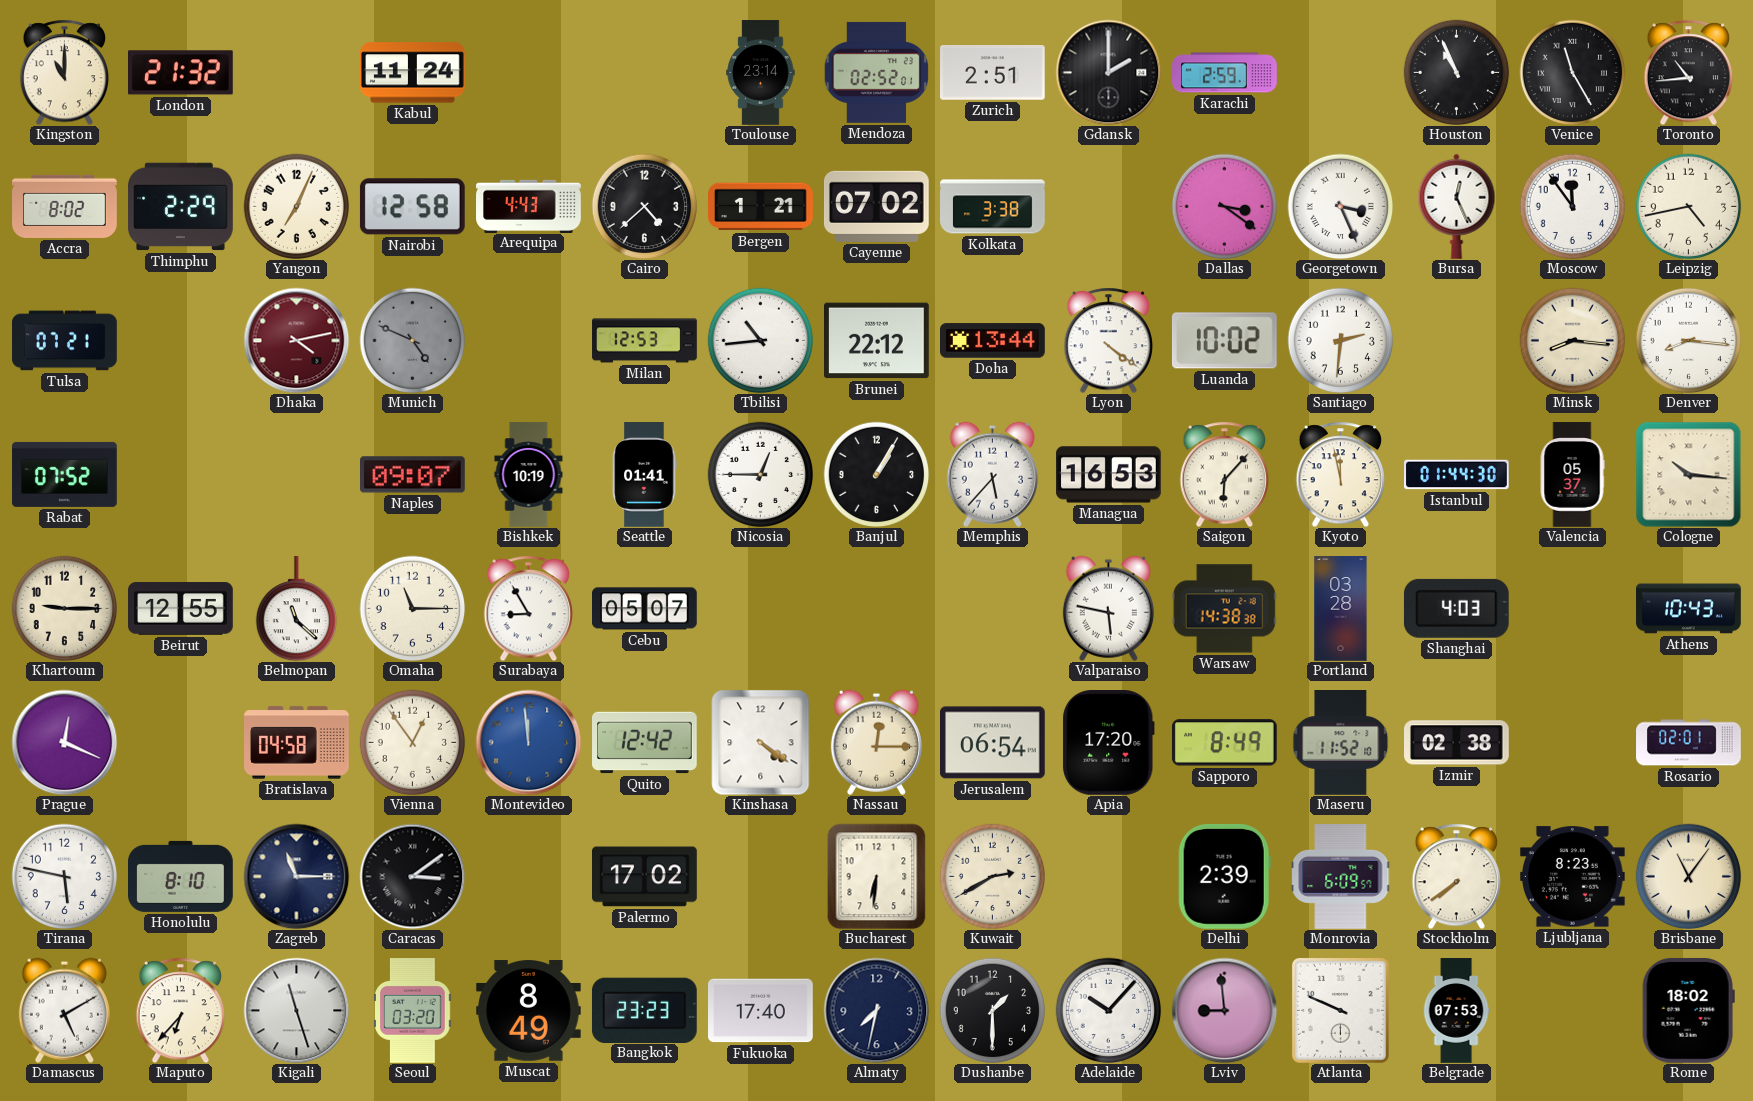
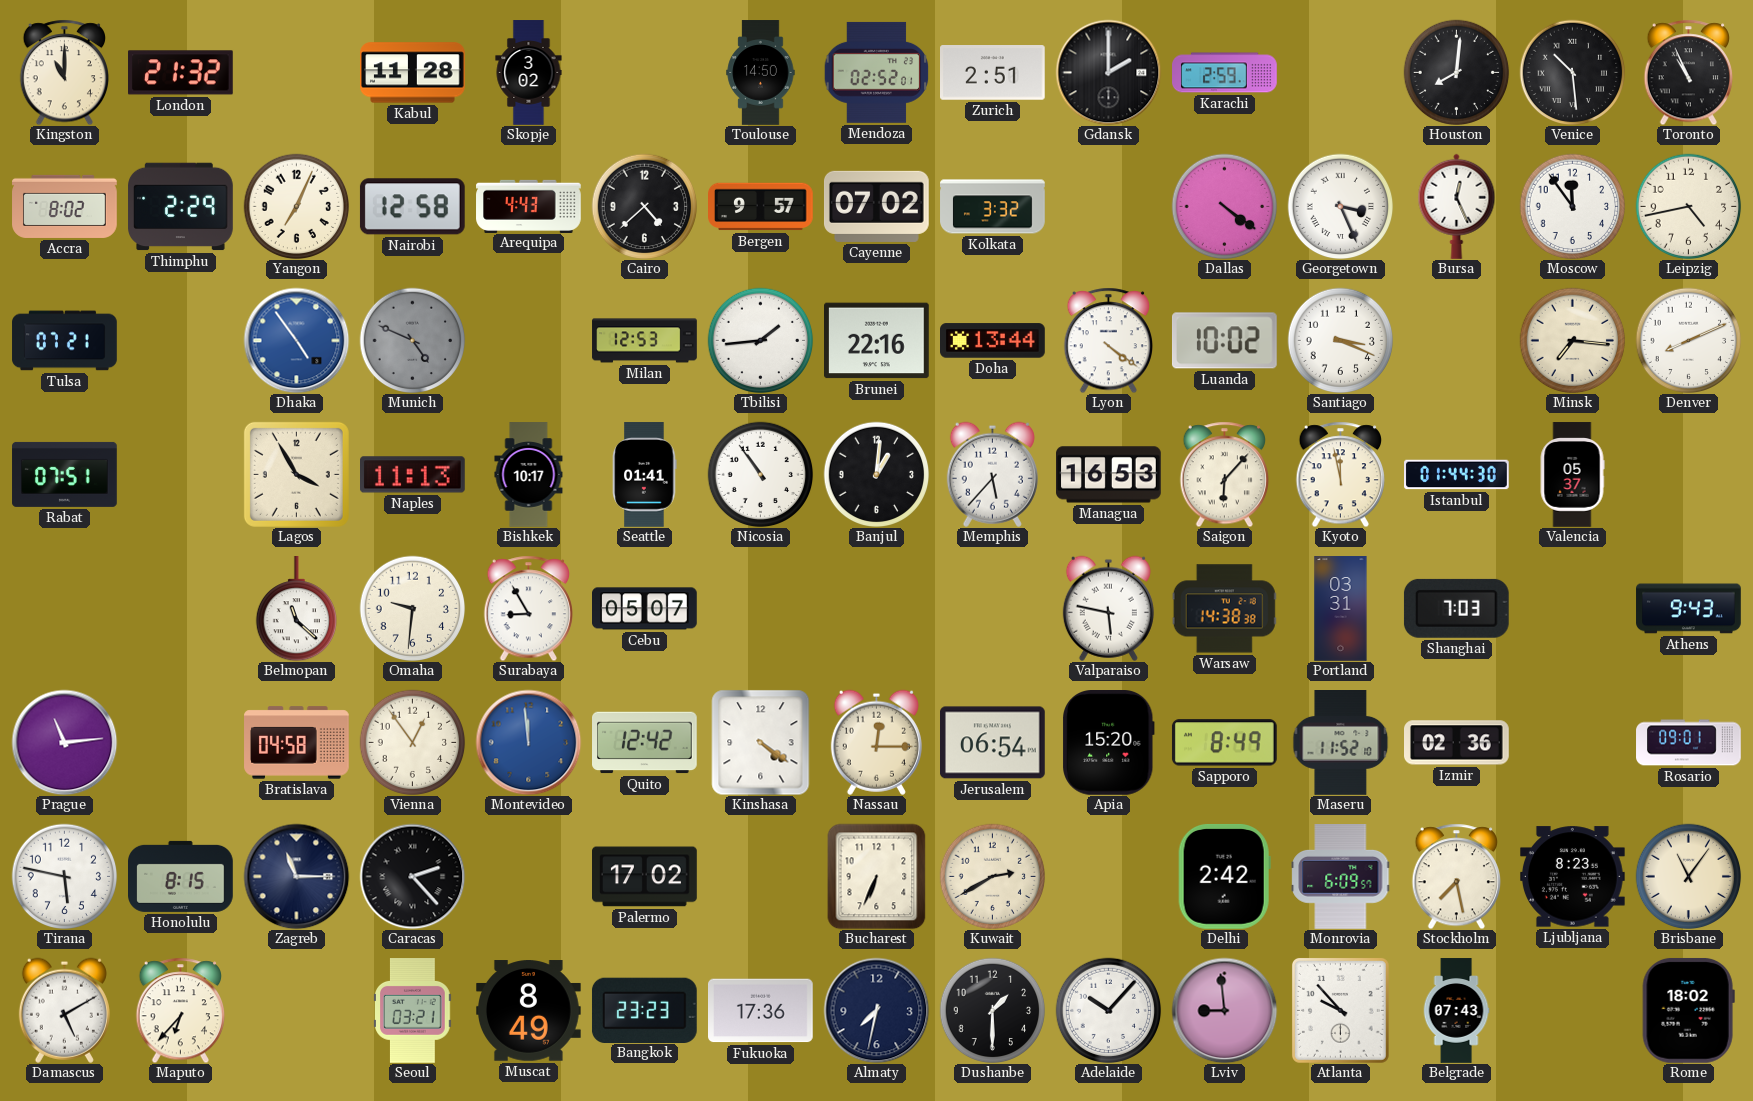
Kabul: 11:24 -> 11:28 (413, 73)
Skopje: none -> 3:02 (529, 73)
Toulouse: 23:14 -> 14:50 (761, 73)
Houston: 10:56 -> 8:01 (1456, 72)
Venice: 11:25 -> 10:29 (1572, 72)
Toronto: 10:44 -> 10:56 (1689, 72)
Bergen: 1:21 -> 9:57 (761, 207)
Kolkata: 3:38 -> 3:32 (993, 207)
Dallas: 3:21 -> 4:21 (1224, 206)
Dhaka: 4:13 -> 4:54 (296, 340)
Dhaka dial: burgundy -> blue (296, 340)
Tbilisi: 10:44 -> 1:44 (760, 340)
Brunei: 22:12 -> 22:16 (877, 341)
Santiago: 2:31 -> 3:19 (1340, 340)
Minsk: 8:16 -> 7:16 (1572, 340)
Denver: 8:16 -> 8:11 (1688, 340)
Rabat: 07:52 -> 07:51 (65, 474)
Lagos: none -> 3:55 (296, 474)
Naples: 09:07 -> 11:13 (413, 475)
Bishkek: 10:19 -> 10:17 (529, 475)
Nicosia: 12:45 -> 10:54 (760, 474)
Banjul: 1:05 -> 1:01 (876, 474)
Cologne: 10:16 -> none (1688, 474)
Khartoum: 9:15 -> none (64, 608)
Beirut: 12:55 -> none (181, 609)
Omaha: 11:15 -> 9:31 (412, 608)
Portland: 03:28 -> 03:31 (1341, 609)
Shanghai: 4:03 -> 7:03 (1456, 608)
Athens: 10:43 -> 9:43 (1689, 609)
Prague: 12:19 -> 11:14 (64, 742)
Apia: 17:20 -> 15:20 (1109, 743)
Izmir: 02:38 -> 02:36 (1457, 743)
Rosario: 02:01 -> 09:01 (1689, 743)
Honolulu: 8:10 -> 8:15 (181, 876)
Caracas: 3:09 -> 2:23 (412, 876)
Bucharest: 6:31 -> 6:34 (877, 876)
Delhi: 2:39 -> 2:42 (1224, 876)
Stockholm: 7:39 -> 7:28 (1457, 876)
Kigali: 11:27 -> none (296, 1010)
Seoul: 03:20 -> 03:21 (413, 1011)
Fukuoka: 17:40 -> 17:36 (761, 1011)
Atlanta: 9:49 -> 9:53 (1340, 1010)
Belgrade: 07:53 -> 07:43 (1456, 1011)
